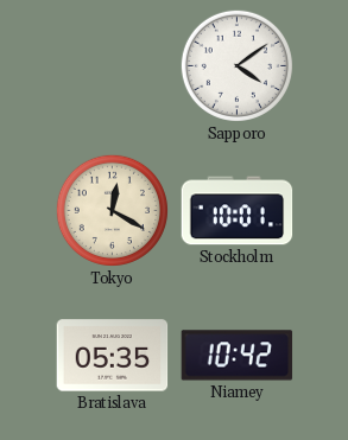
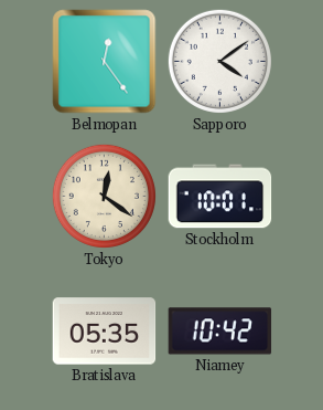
Belmopan: none -> 12:24 (105, 62)
Tokyo: 12:20 -> 12:21 (104, 196)
